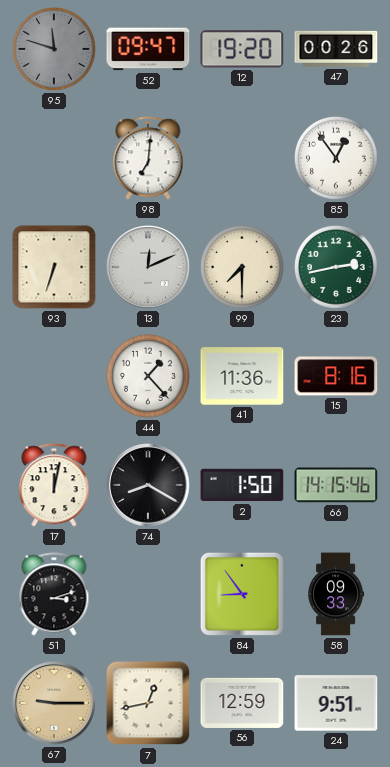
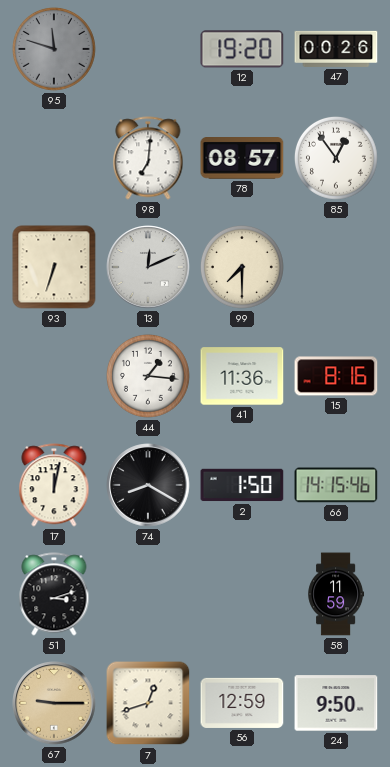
52: 09:47 -> none (148, 49)
78: none -> 08:57 (242, 158)
23: 2:43 -> none (336, 267)
44: 1:23 -> 1:16 (148, 376)
84: 8:54 -> none (242, 594)
58: 09:33 -> 11:59 (336, 594)
7: 12:43 -> 12:42 (148, 703)
24: 9:51 -> 9:50 (336, 703)
